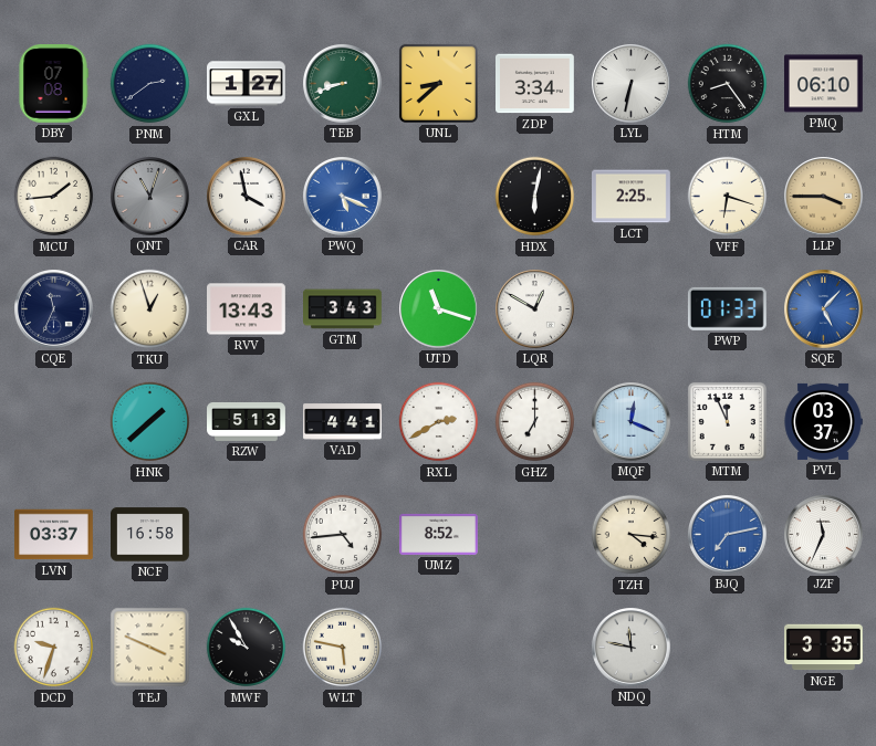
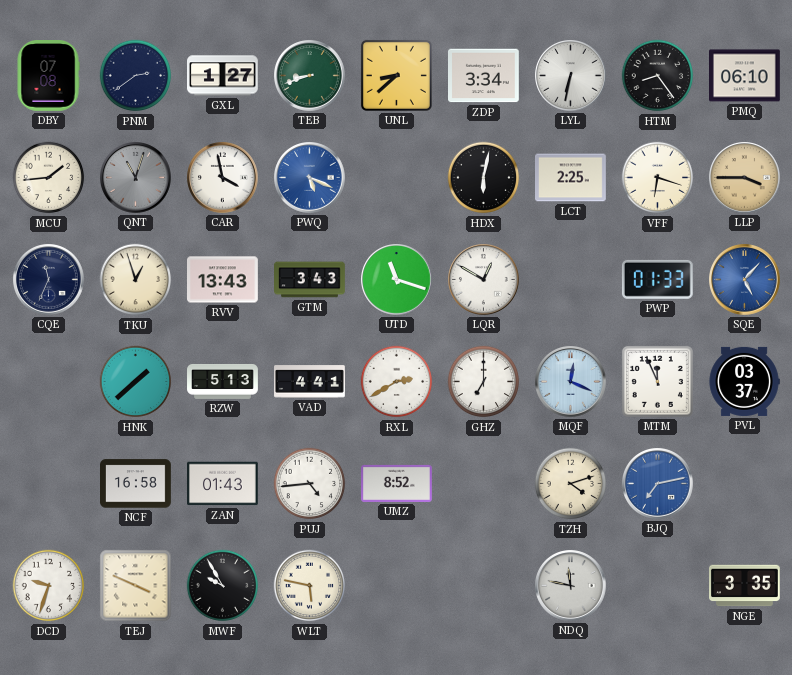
LVN: 03:37 -> none (54, 535)
ZAN: none -> 01:43 (223, 484)
TZH: 4:16 -> 4:12 (571, 484)
JZF: 11:34 -> none (824, 535)
